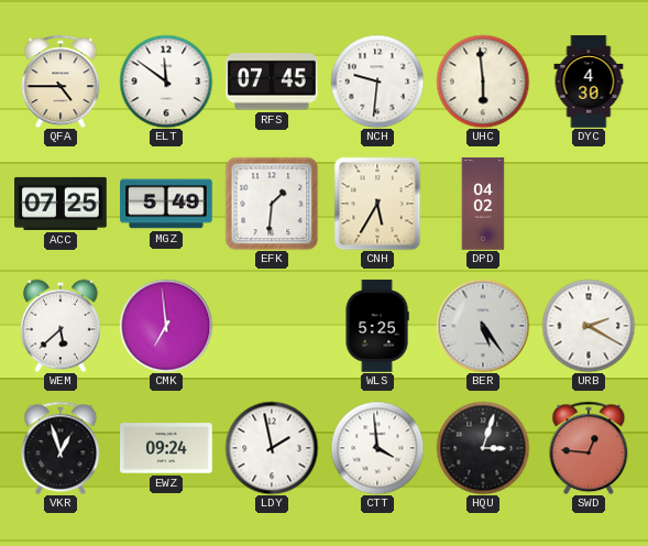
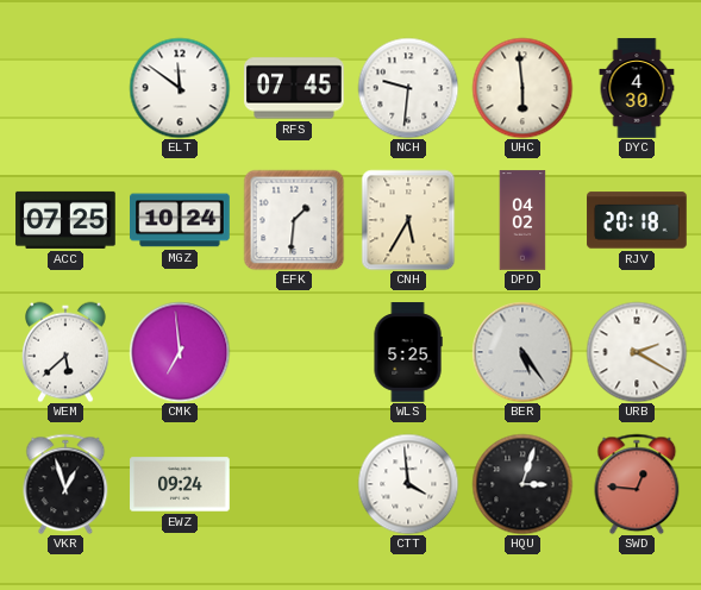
QFA: 4:45 -> none (61, 81)
MGZ: 5:49 -> 10:24 (180, 220)
RJV: none -> 20:18 (637, 220)
LDY: 1:58 -> none (272, 448)
